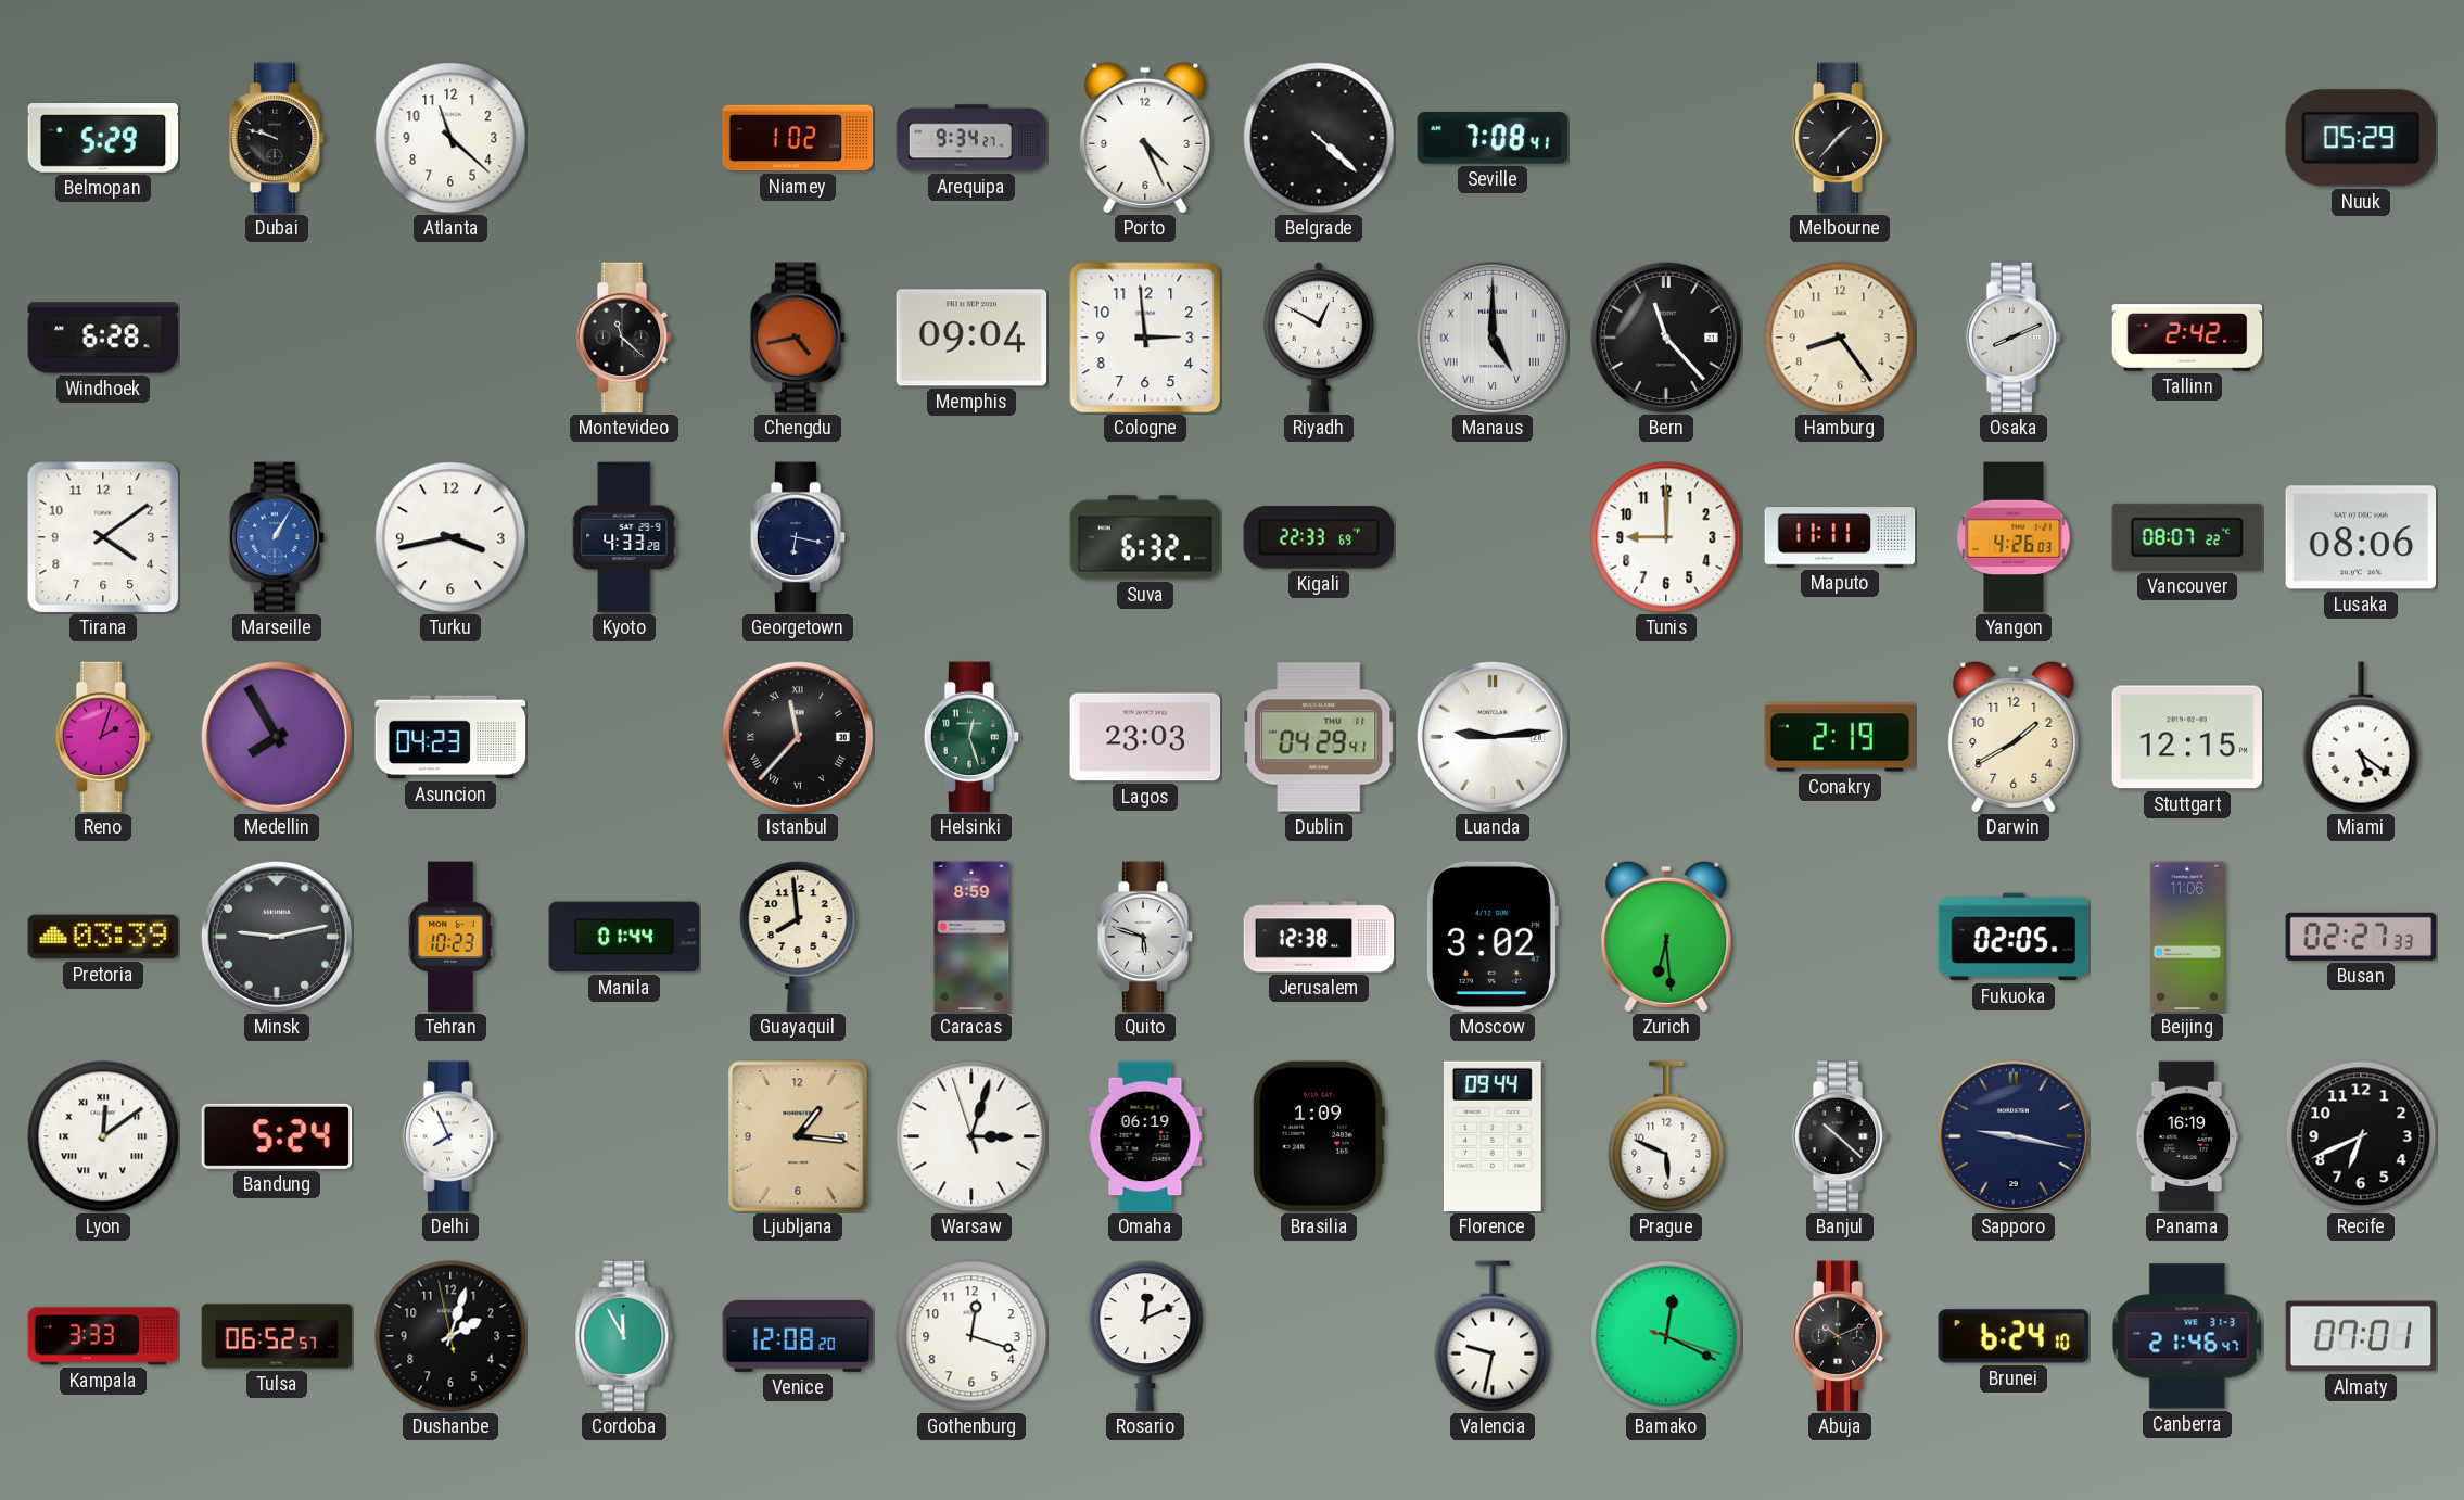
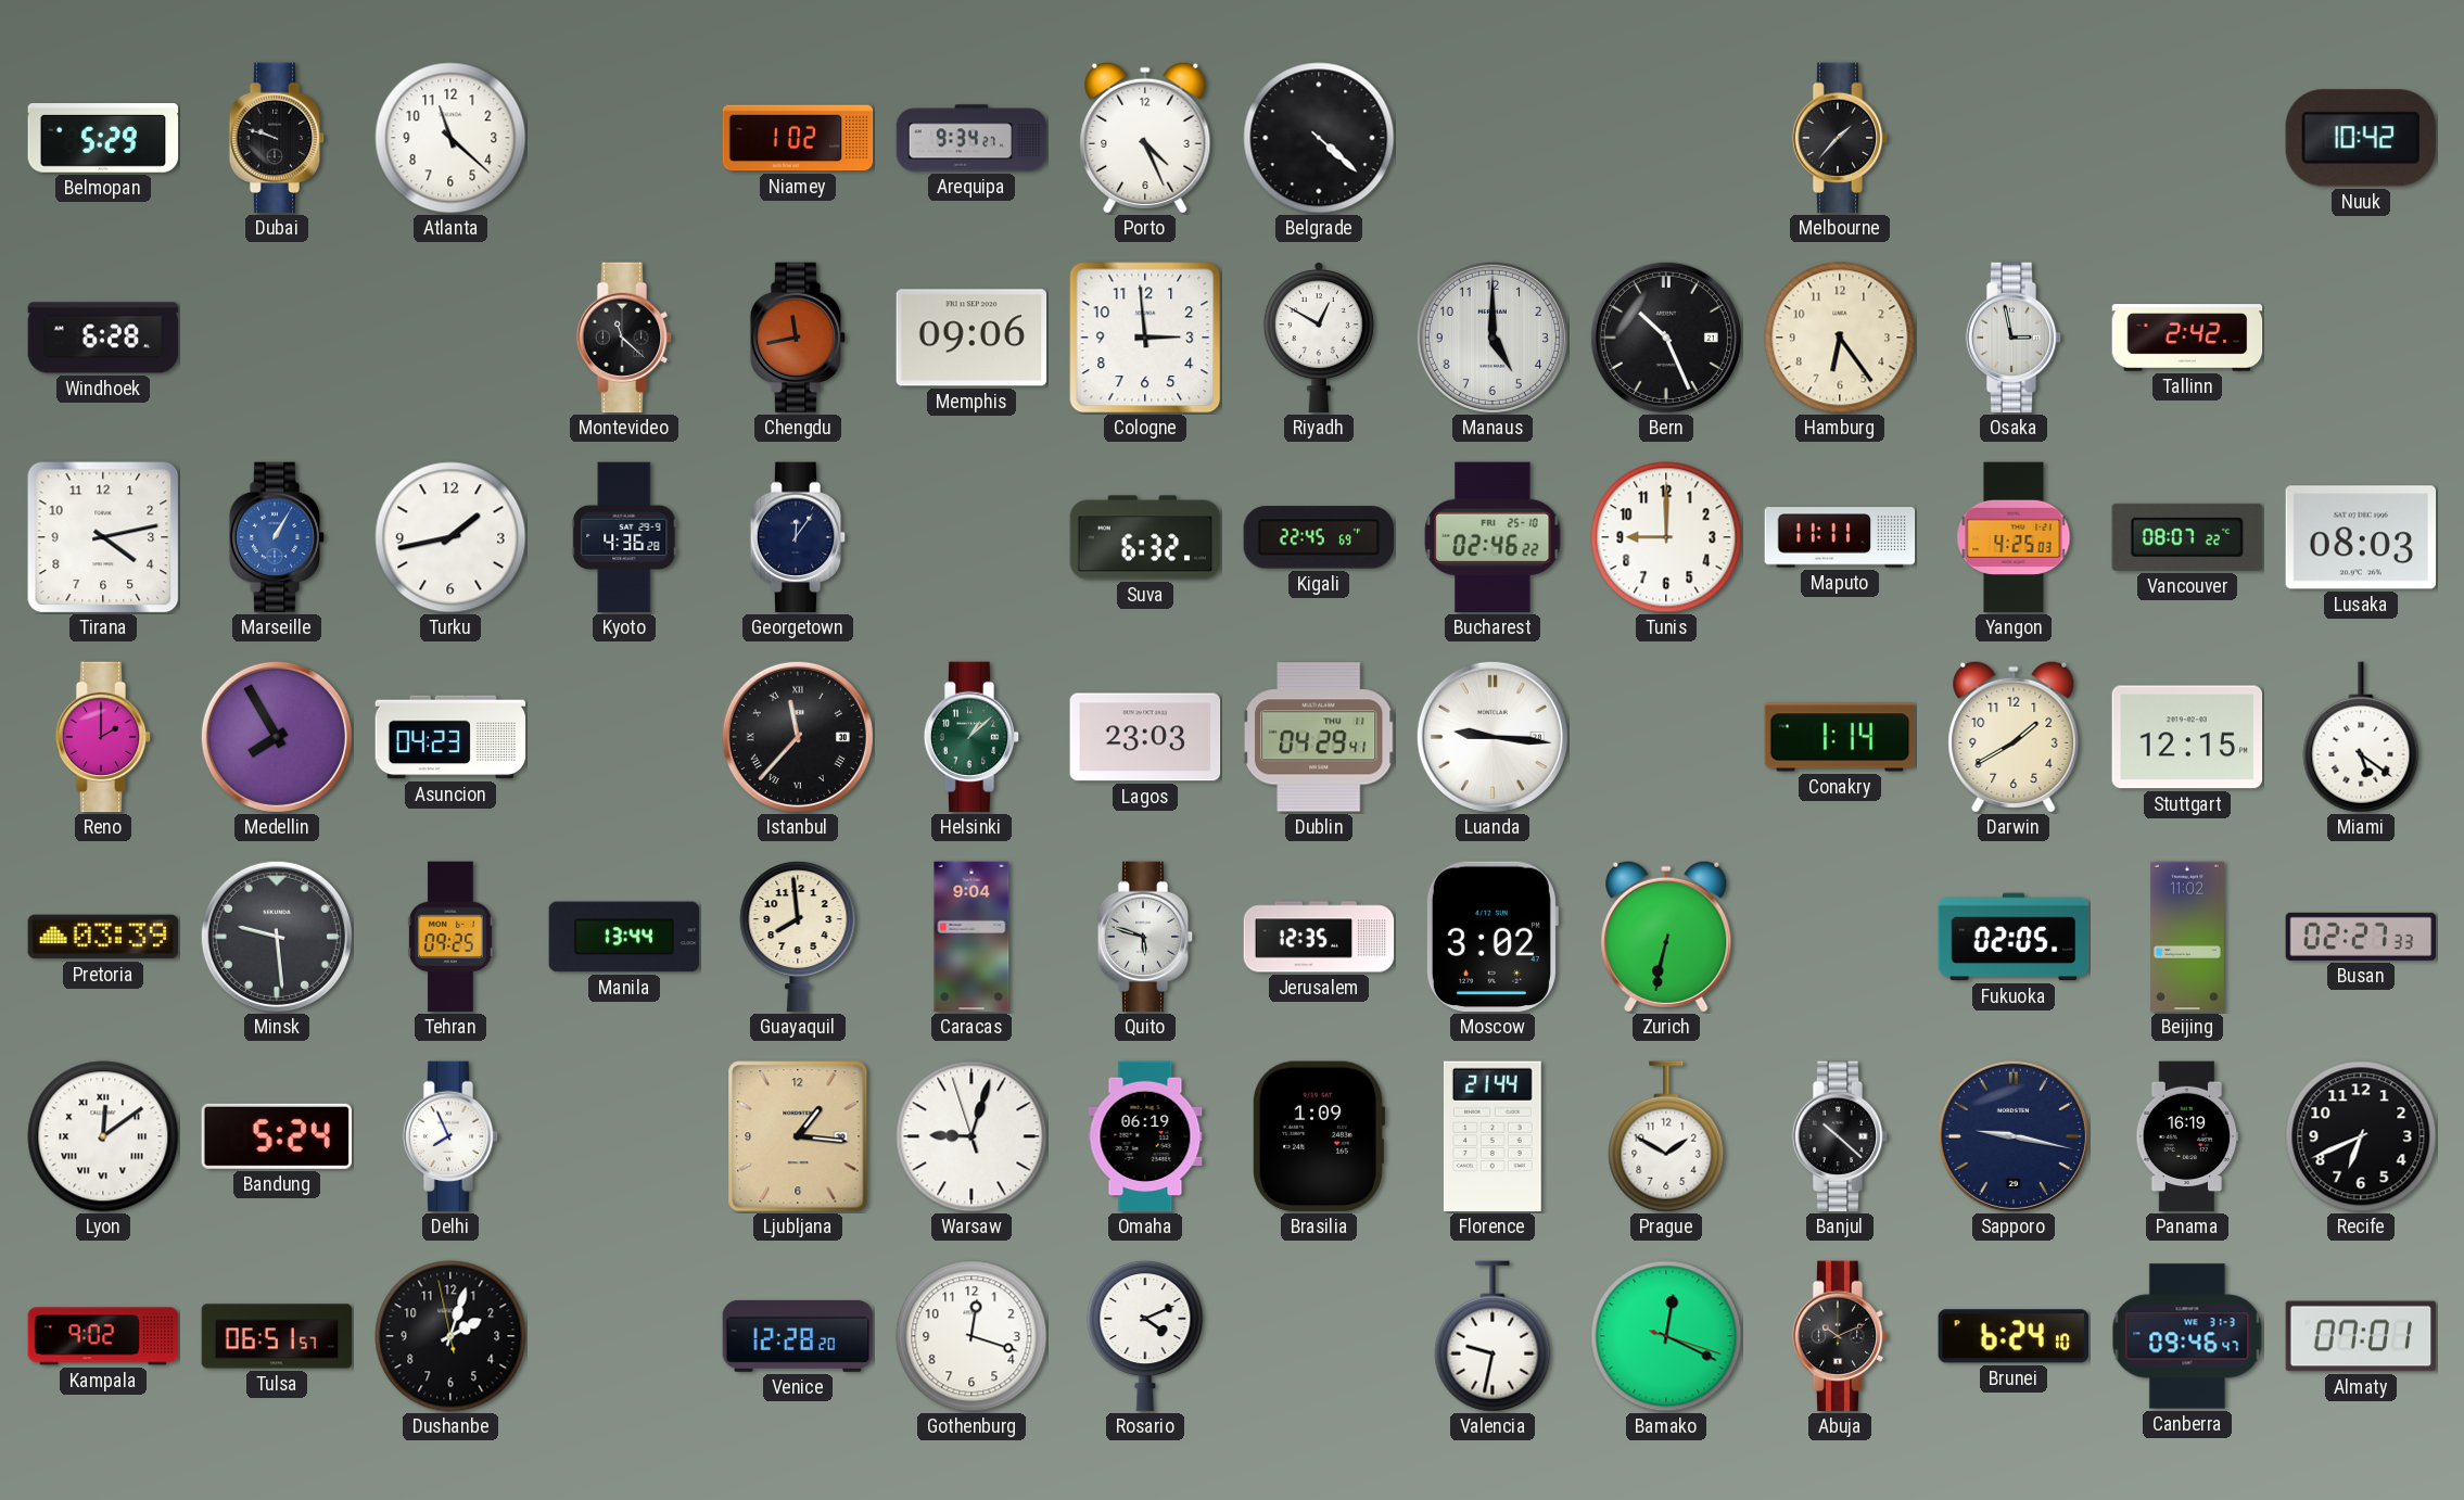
Seville: 7:08 -> none (1493, 139)
Nuuk: 05:29 -> 10:42 (2360, 138)
Chengdu: 4:43 -> 11:43 (798, 338)
Memphis: 09:04 -> 09:06 (971, 338)
Manaus numerals: Roman -> Arabic (1493, 338)
Bern: 11:23 -> 10:26 (1666, 338)
Hamburg: 8:24 -> 6:24 (1840, 338)
Osaka: 8:11 -> 2:58 (2014, 338)
Tirana: 4:09 -> 4:13 (103, 537)
Turku: 3:43 -> 1:43 (450, 537)
Kyoto: 4:33 -> 4:36 (624, 537)
Georgetown: 6:17 -> 12:06 (798, 537)
Kigali: 22:33 -> 22:45 (1319, 537)
Bucharest: none -> 02:46 (1493, 537)
Yangon: 4:26 -> 4:25 (2014, 537)
Lusaka: 08:06 -> 08:03 (2361, 537)
Reno: 2:03 -> 2:00 (103, 737)
Helsinki: 12:27 -> 1:08 (971, 737)
Luanda: 9:14 -> 9:16 (1493, 737)
Conakry: 2:19 -> 1:14 (1840, 737)
Minsk: 9:13 -> 9:29 (277, 937)
Tehran: 10:23 -> 09:25 (450, 937)
Manila: 01:44 -> 13:44 (624, 937)
Caracas: 8:59 -> 9:04 (971, 937)
Jerusalem: 12:38 -> 12:35 (1319, 937)
Zurich: 6:29 -> 6:32 (1666, 937)
Beijing: 11:06 -> 11:02 (2187, 937)
Warsaw: 3:02 -> 9:02 (971, 1136)
Florence: 09:44 -> 21:44 (1493, 1136)
Prague: 5:49 -> 1:50 (1666, 1136)
Kampala: 3:33 -> 9:02 (103, 1336)
Tulsa: 06:52 -> 06:51 (277, 1336)
Cordoba: 11:55 -> none (624, 1336)
Venice: 12:08 -> 12:28 (798, 1336)
Rosario: 12:11 -> 4:11 (1145, 1336)
Canberra: 21:46 -> 09:46 (2187, 1336)
